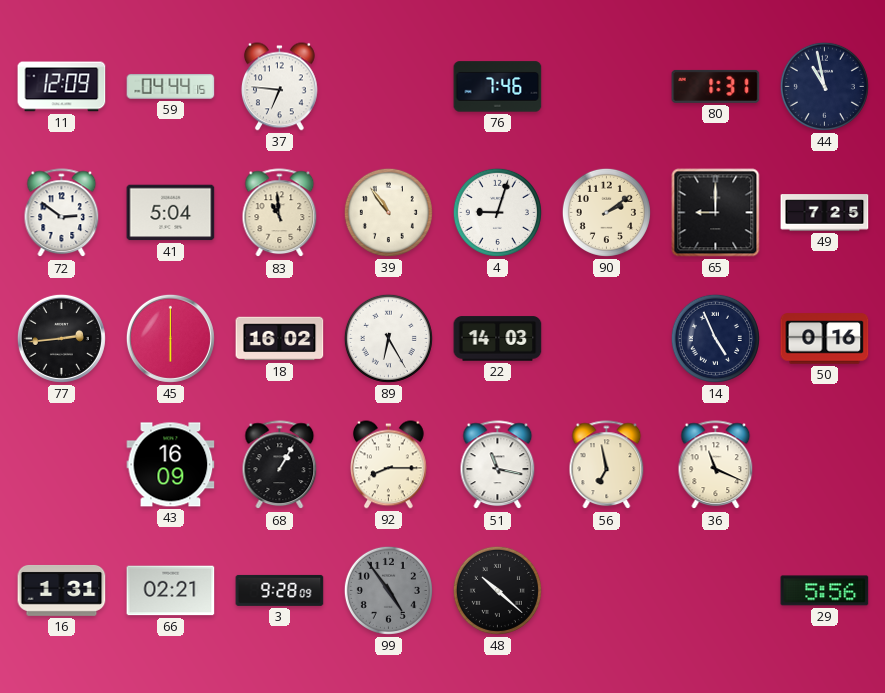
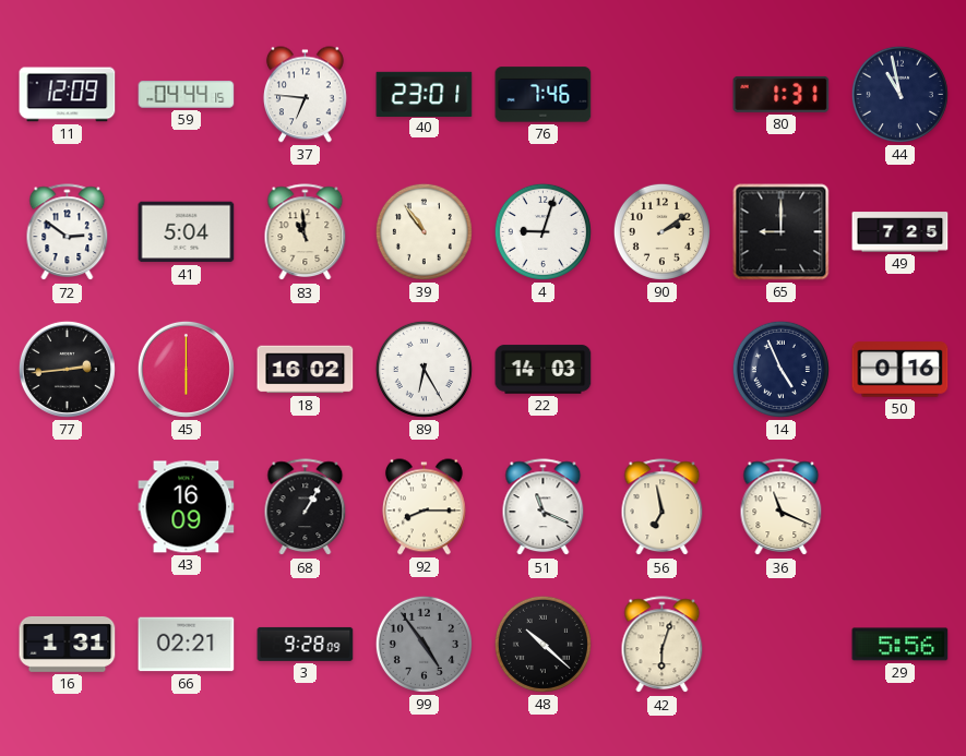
40: none -> 23:01 (425, 94)
51: 11:17 -> 11:19 (544, 507)
42: none -> 6:03 (663, 645)
